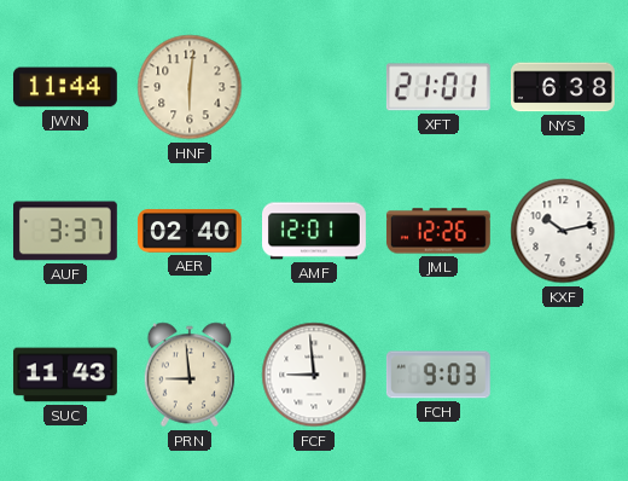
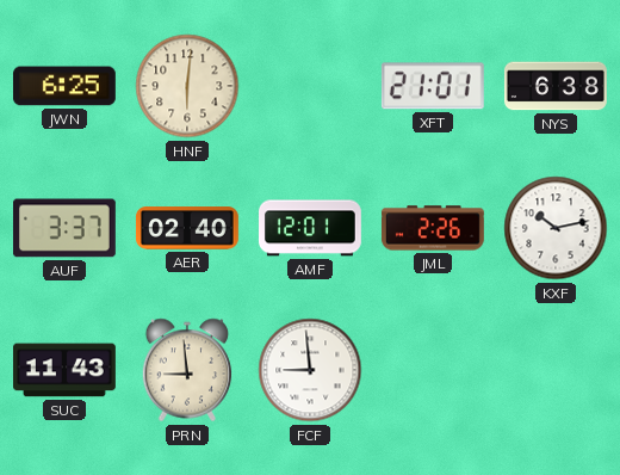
JWN: 11:44 -> 6:25 (64, 86)
JML: 12:26 -> 2:26 (433, 228)
FCH: 9:03 -> none (438, 375)
